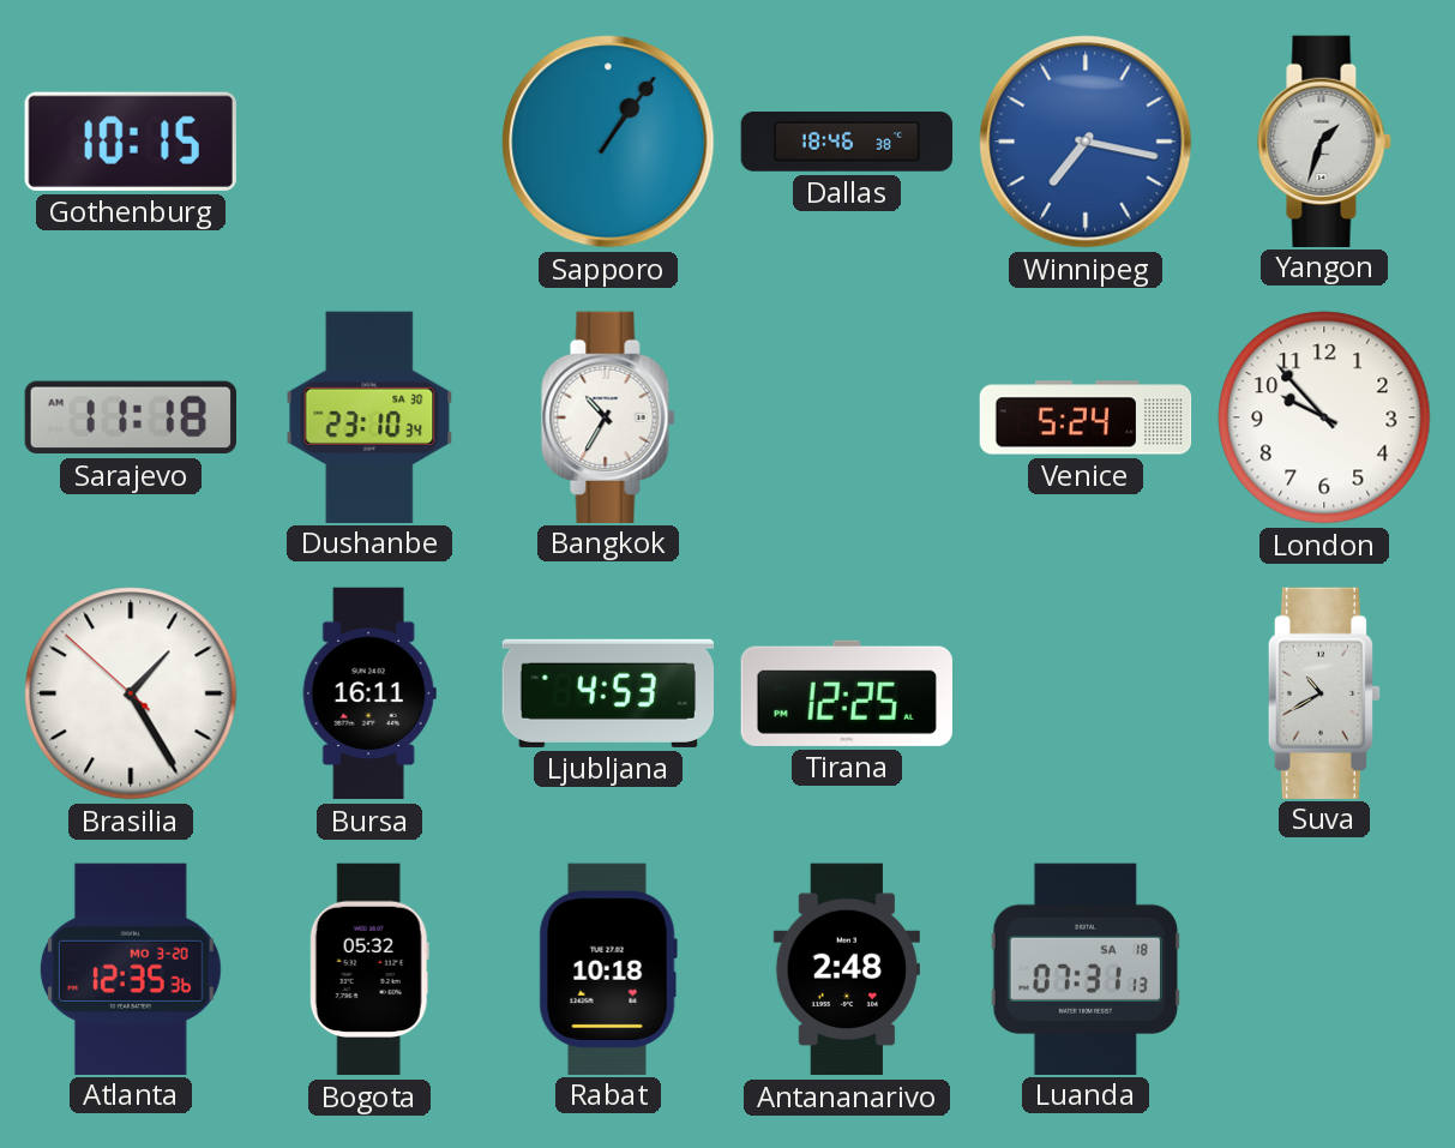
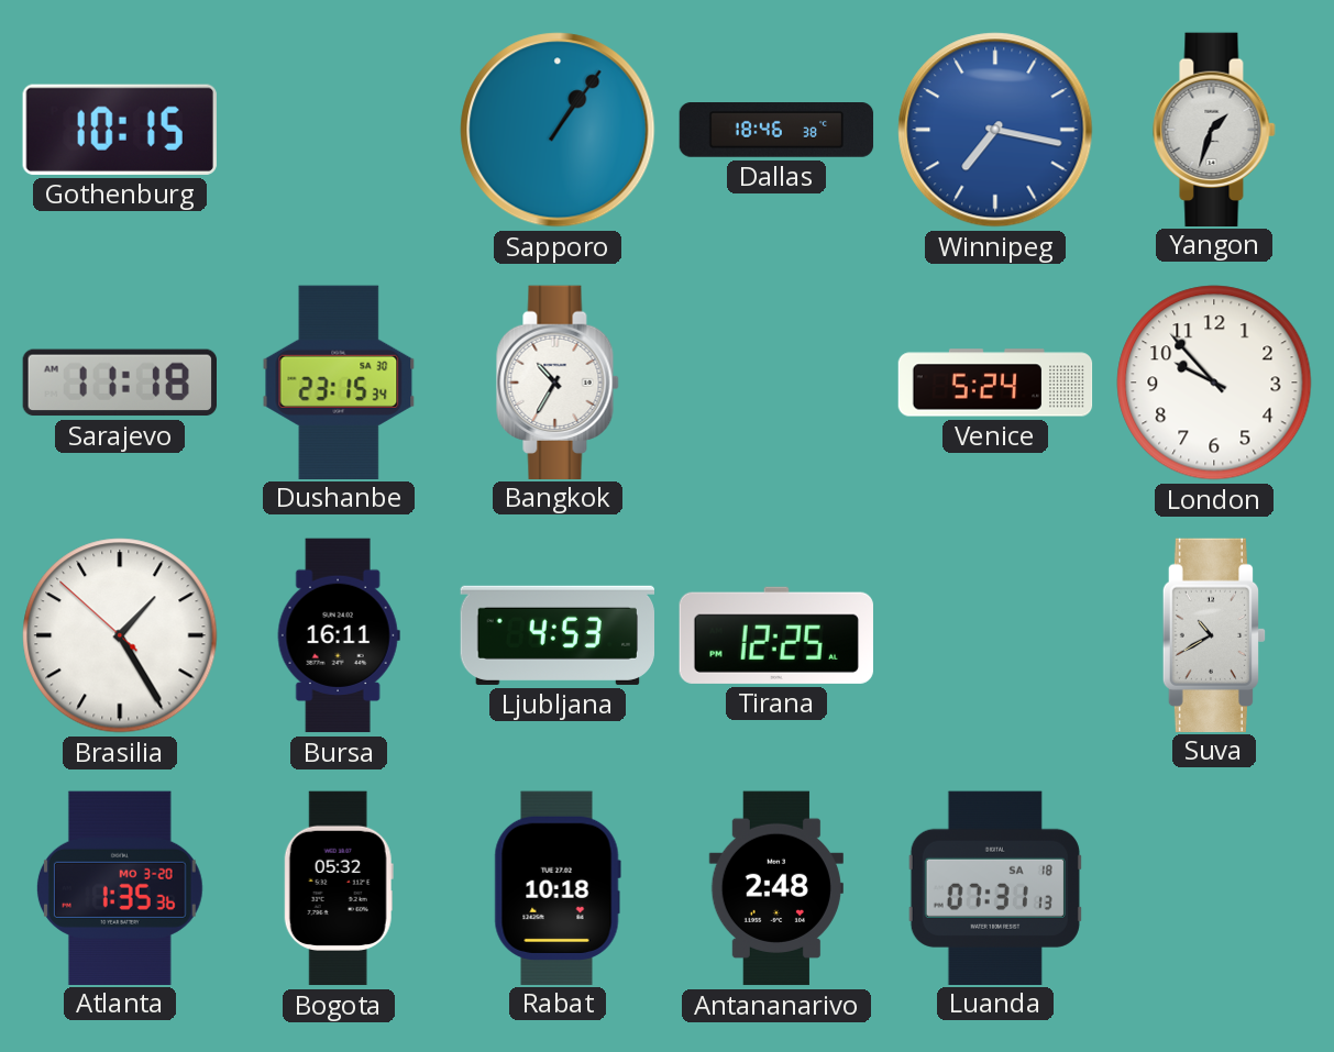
Dushanbe: 23:10 -> 23:15 (339, 381)
Atlanta: 12:35 -> 1:35 (120, 887)
